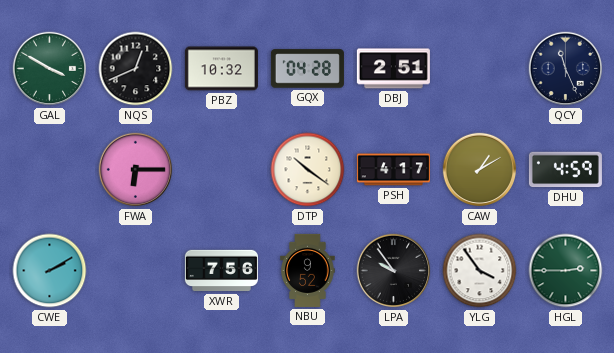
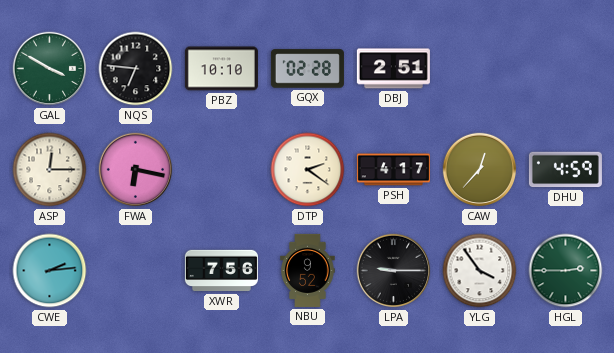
NQS: 12:41 -> 6:46 (136, 69)
PBZ: 10:32 -> 10:10 (221, 69)
GQX: 04:28 -> 02:28 (307, 69)
QCY: 11:26 -> none (566, 69)
ASP: none -> 12:15 (50, 170)
FWA: 6:15 -> 6:17 (136, 170)
DTP: 10:21 -> 2:21 (308, 170)
CAW: 1:10 -> 12:37 (480, 170)
CWE: 2:10 -> 2:14 (50, 271)
LPA: 9:54 -> 9:15 (394, 271)
